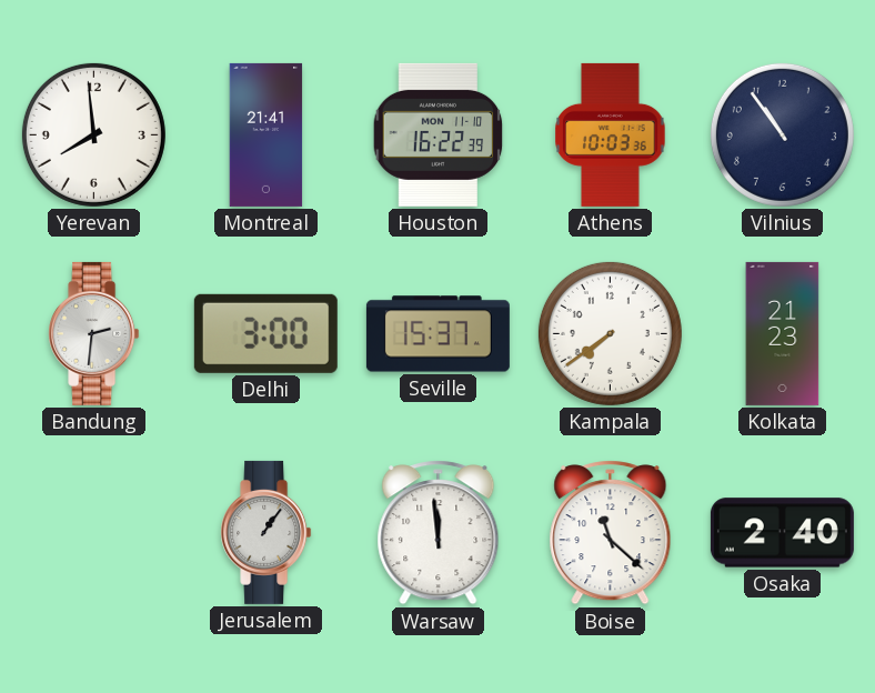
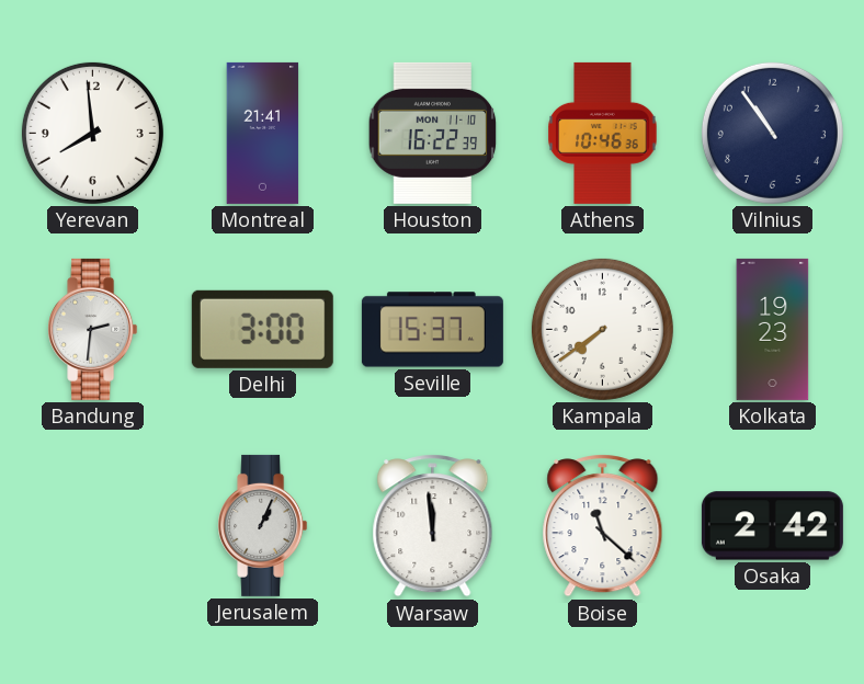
Athens: 10:03 -> 10:46 (603, 133)
Kolkata: 21:23 -> 19:23 (773, 329)
Jerusalem: 1:06 -> 1:04 (263, 525)
Osaka: 2:40 -> 2:42 (772, 526)
